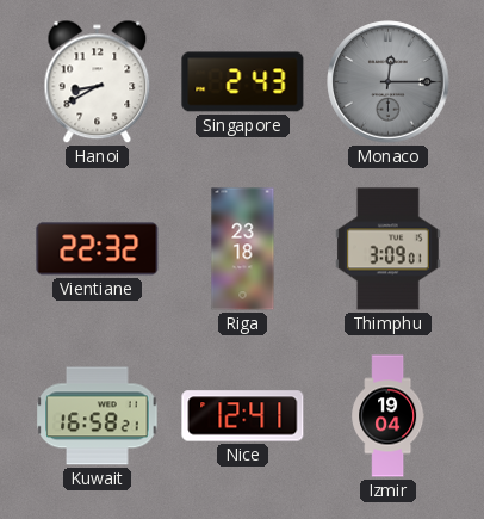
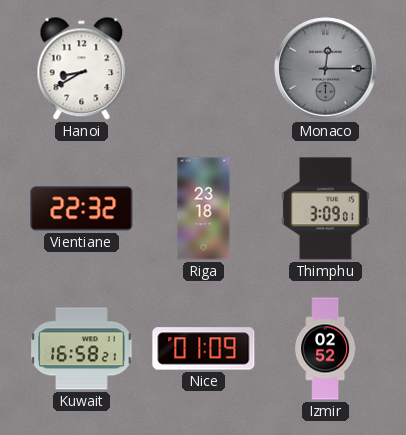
Singapore: 2:43 -> none (243, 82)
Nice: 12:41 -> 01:09 (204, 349)
Izmir: 19:04 -> 02:52 (326, 349)
